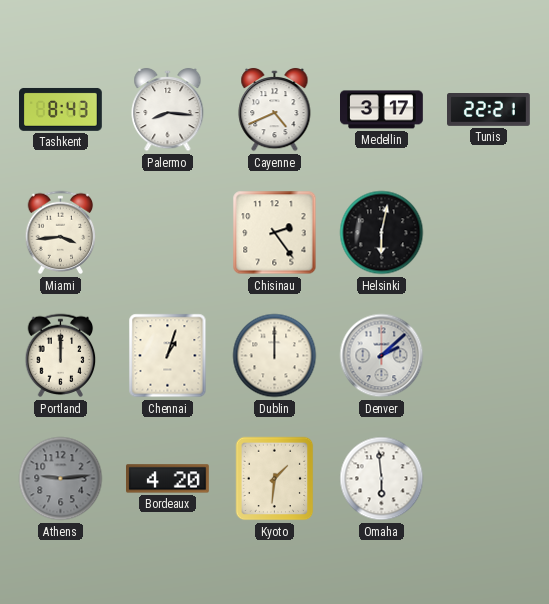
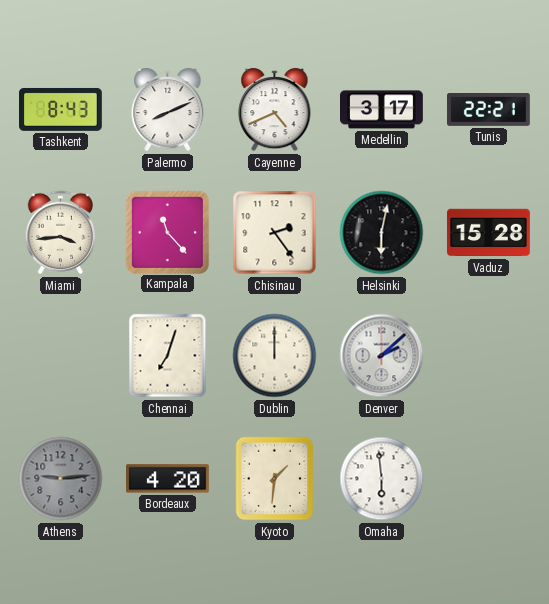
Palermo: 8:16 -> 8:11 (168, 110)
Kampala: none -> 11:23 (167, 232)
Vaduz: none -> 15:28 (489, 233)
Portland: 12:00 -> none (61, 356)
Chennai: 1:03 -> 7:03 (168, 356)
